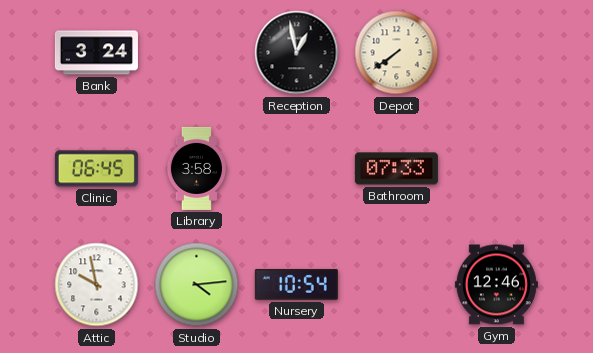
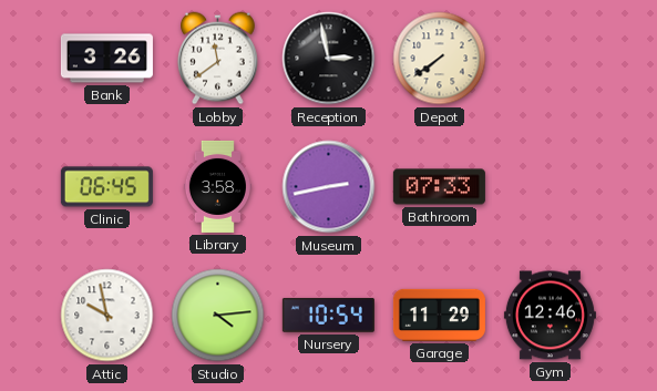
Bank: 3:24 -> 3:26 (106, 59)
Lobby: none -> 11:39 (218, 59)
Reception: 12:58 -> 2:58 (329, 59)
Museum: none -> 2:43 (329, 187)
Garage: none -> 11:29 (439, 315)
